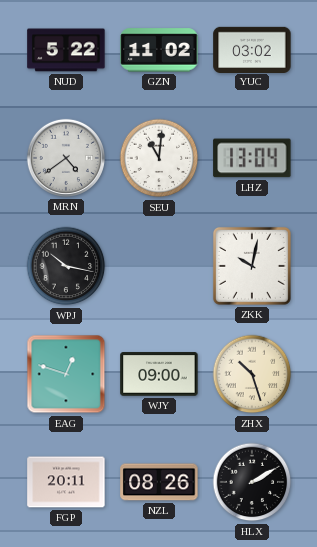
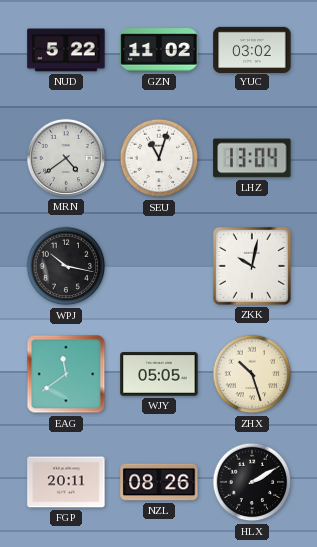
SEU: 11:01 -> 11:03 (159, 158)
EAG: 12:48 -> 11:39 (66, 374)
WJY: 09:00 -> 05:05 (159, 374)
